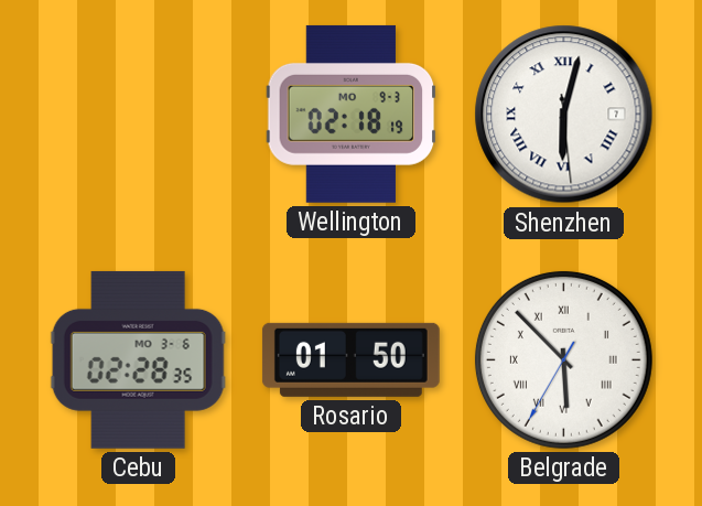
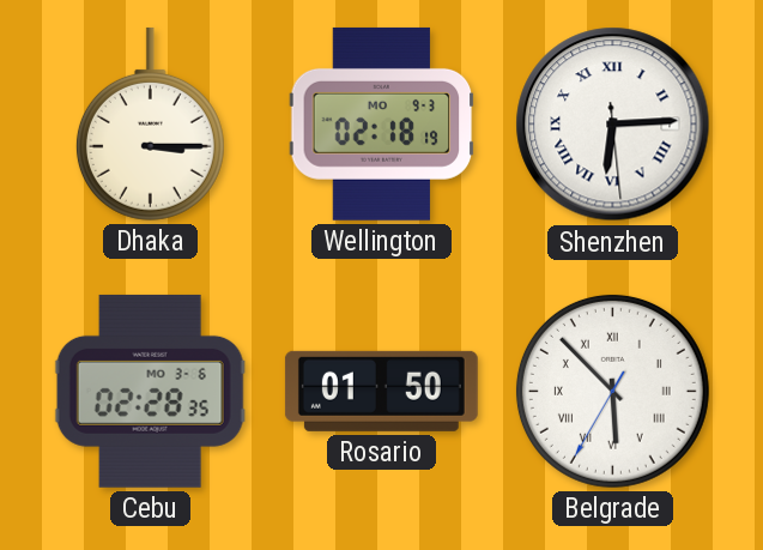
Dhaka: none -> 3:15 (150, 123)
Shenzhen: 6:02 -> 6:14 (613, 125)
